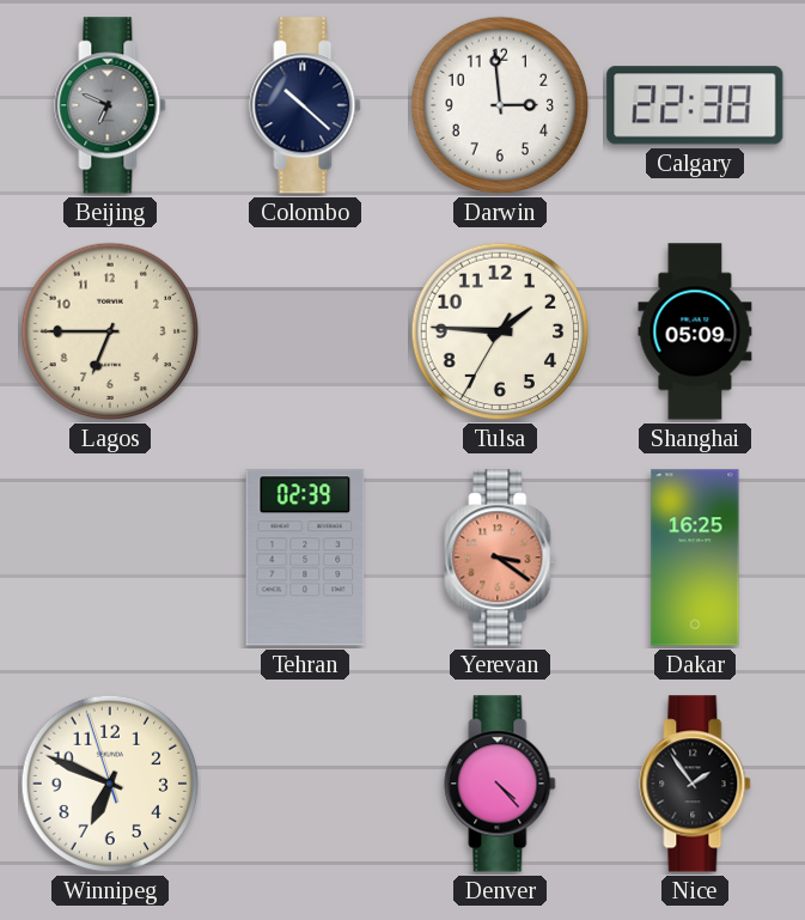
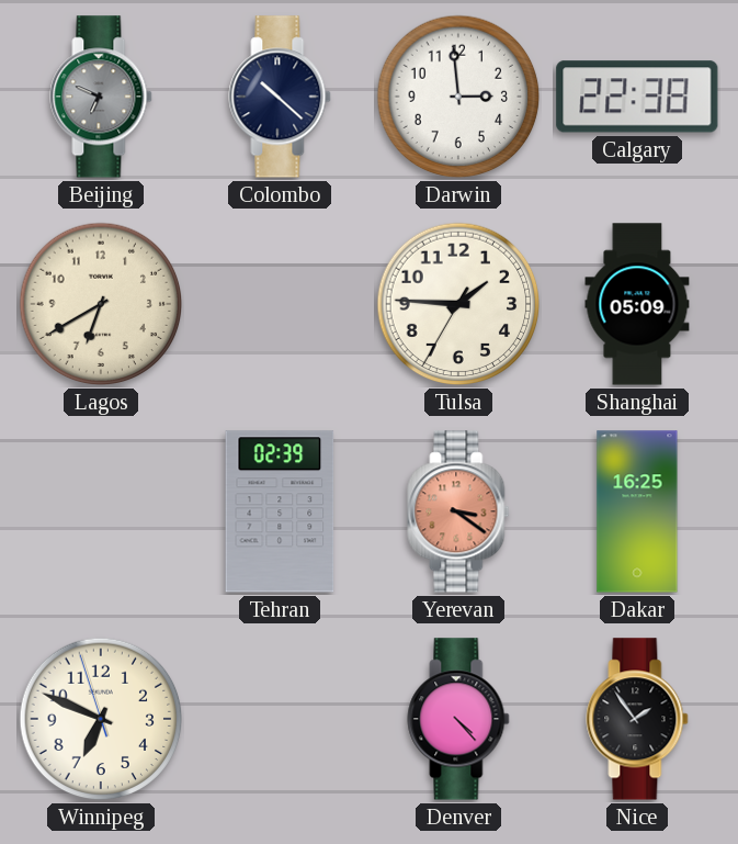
Lagos: 6:45 -> 6:40 (101, 304)
